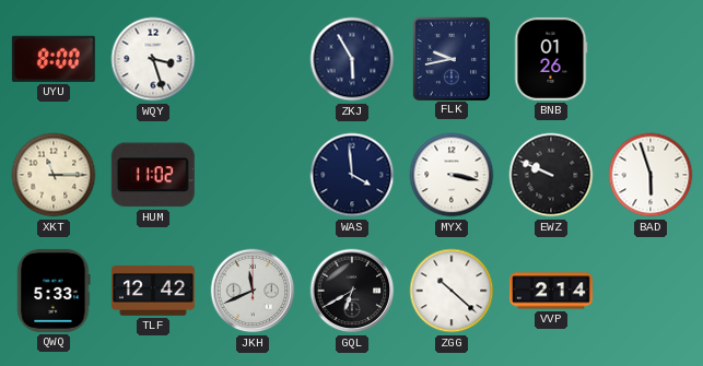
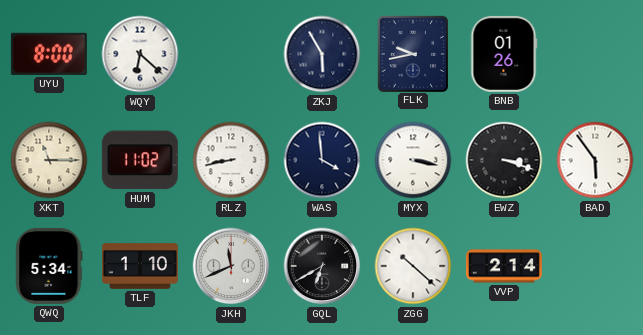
WQY: 3:27 -> 6:22 (140, 54)
RLZ: none -> 8:43 (231, 160)
EWZ: 9:49 -> 3:18 (504, 160)
BAD: 5:57 -> 5:54 (595, 160)
QWQ: 5:33 -> 5:34 (49, 266)
TLF: 12:42 -> 1:10 (140, 266)
